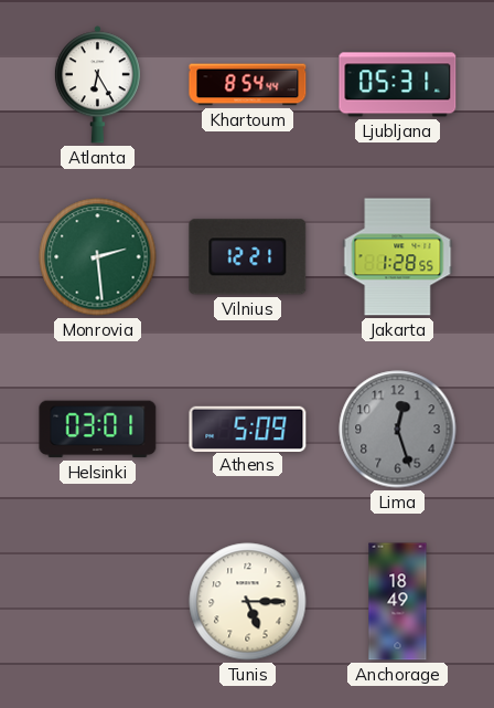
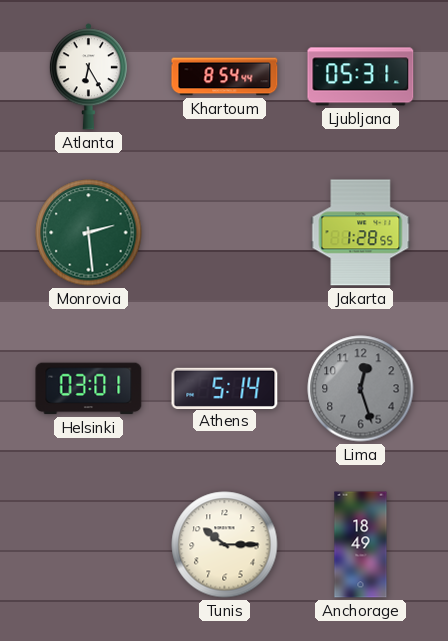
Vilnius: 12:21 -> none (248, 257)
Athens: 5:09 -> 5:14 (225, 388)
Tunis: 5:15 -> 10:15 (225, 545)
